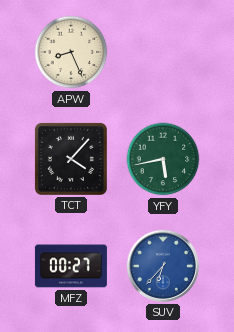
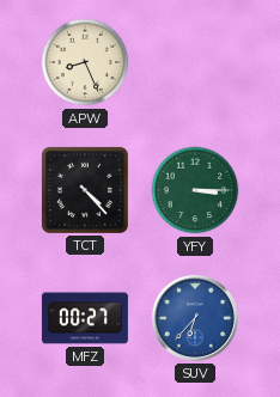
TCT: 4:07 -> 4:23 (85, 190)
YFY: 5:43 -> 3:15 (195, 190)
